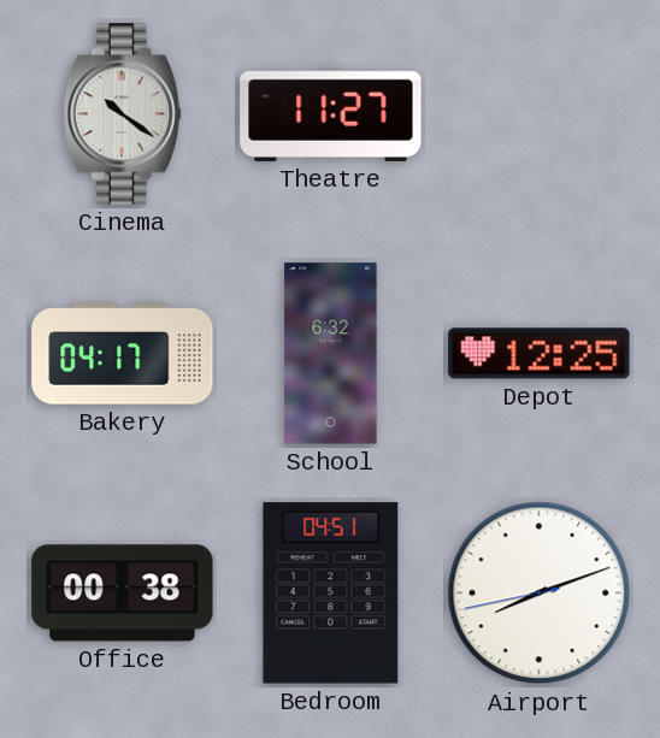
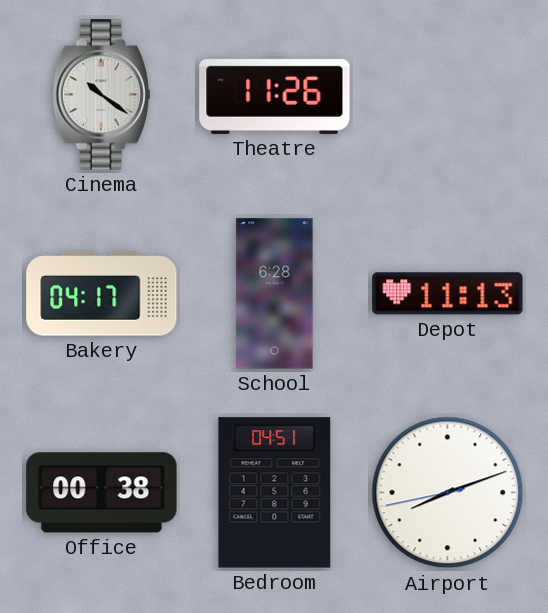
Theatre: 11:27 -> 11:26 (275, 94)
School: 6:32 -> 6:28 (275, 294)
Depot: 12:25 -> 11:13 (448, 294)
